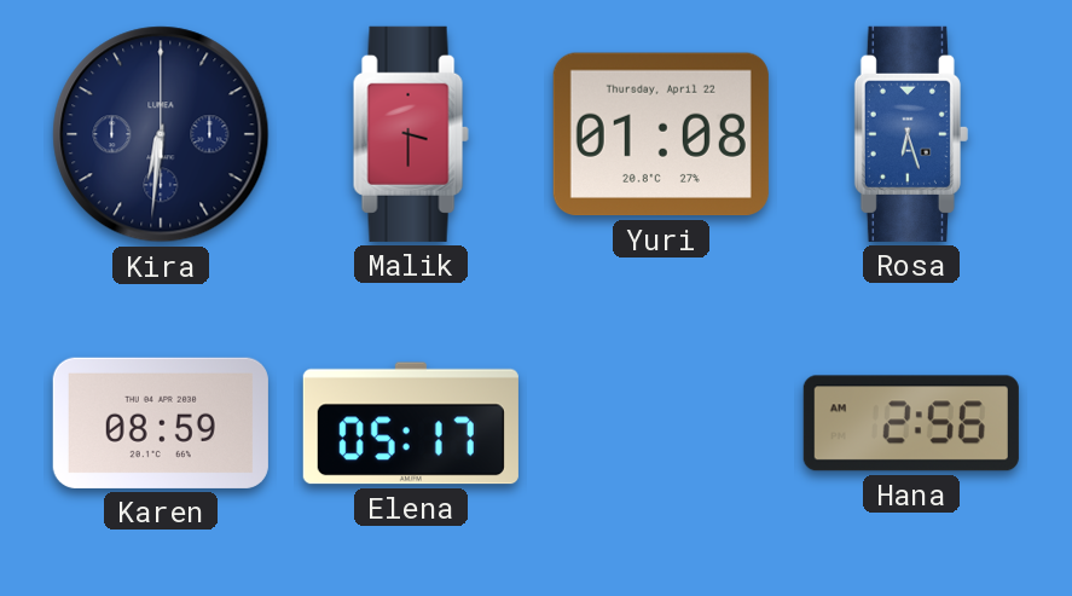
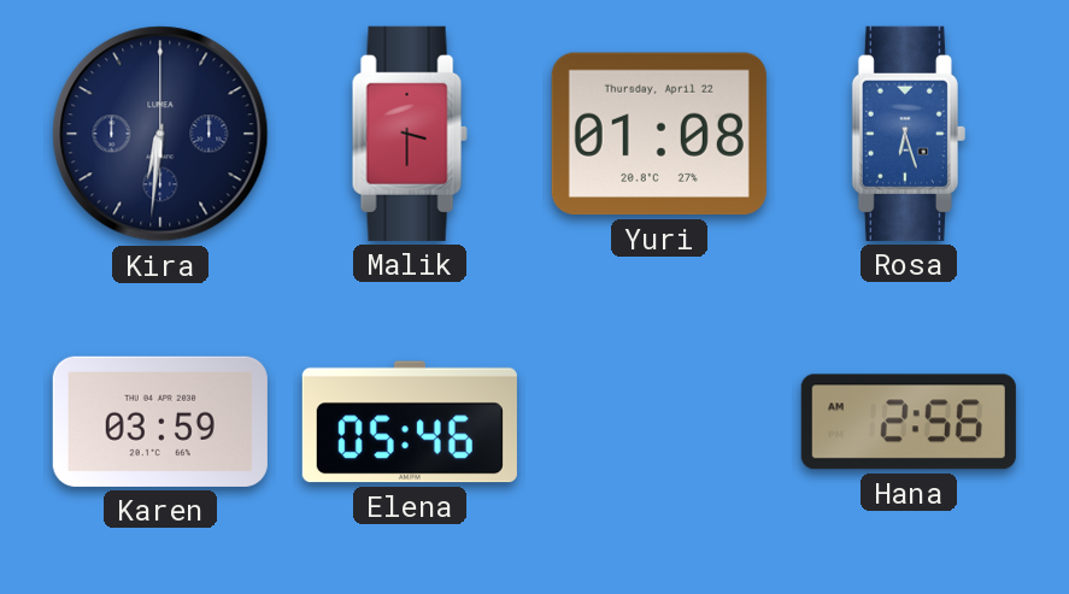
Karen: 08:59 -> 03:59 (160, 422)
Elena: 05:17 -> 05:46 (410, 422)
